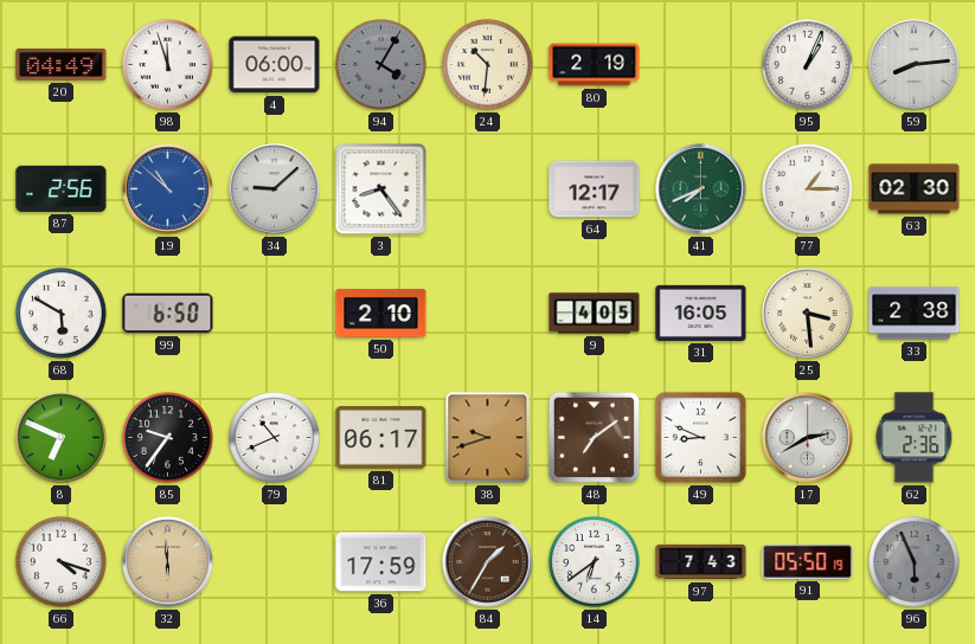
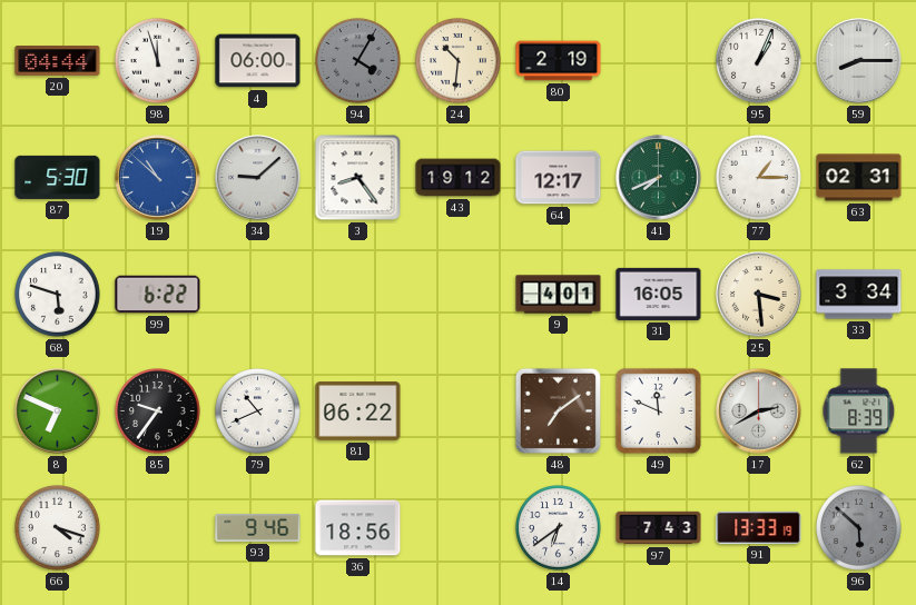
20: 04:49 -> 04:44 (58, 61)
59: 8:14 -> 8:15 (859, 61)
87: 2:56 -> 5:30 (58, 177)
43: none -> 19:12 (459, 178)
63: 02:30 -> 02:31 (859, 178)
68: 5:50 -> 5:48 (58, 295)
99: 6:50 -> 6:22 (158, 295)
50: 2:10 -> none (381, 314)
9: 4:05 -> 4:01 (559, 295)
33: 2:38 -> 3:34 (859, 295)
81: 06:17 -> 06:22 (358, 411)
38: 9:42 -> none (488, 438)
49: 8:49 -> 11:49 (658, 410)
62: 2:36 -> 8:39 (859, 411)
32: 5:59 -> none (168, 562)
93: none -> 9:46 (258, 527)
36: 17:59 -> 18:56 (358, 528)
84: 1:35 -> none (488, 562)
91: 05:50 -> 13:33 (759, 527)
96: 5:56 -> 5:52 (859, 528)
